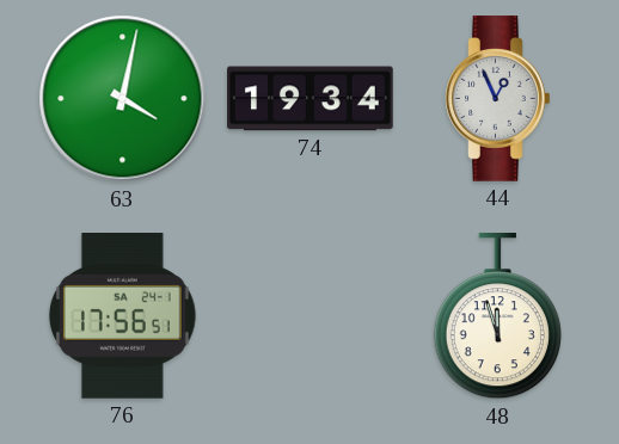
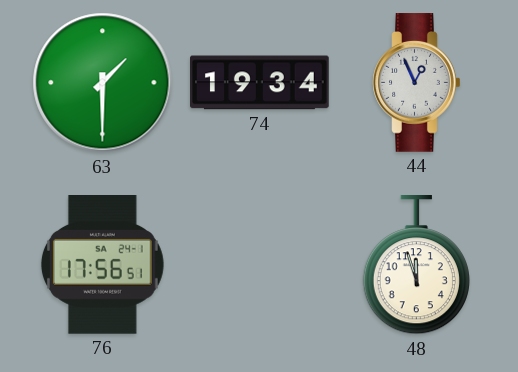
63: 4:02 -> 1:30 (103, 83)
